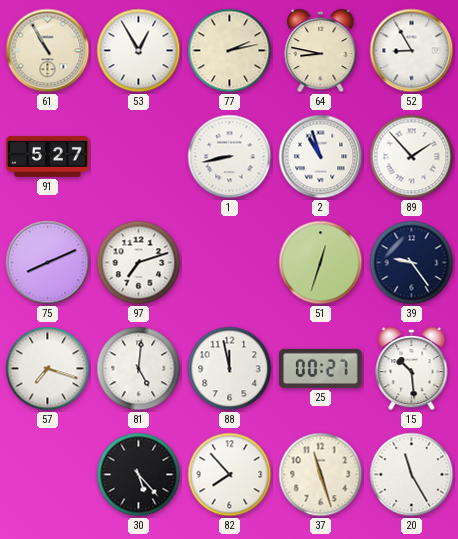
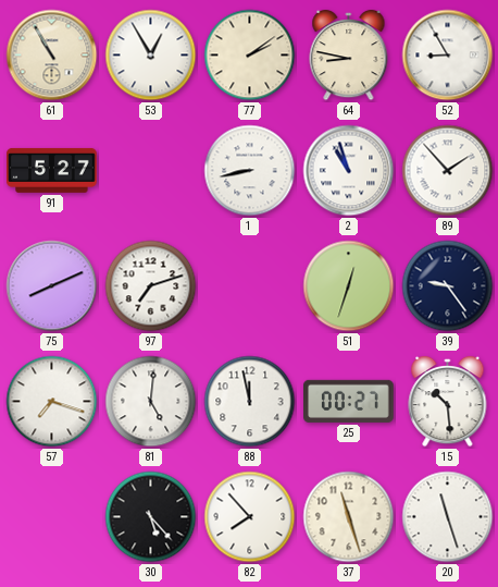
77: 2:13 -> 2:09 (250, 56)
20: 11:25 -> 11:27 (448, 517)
